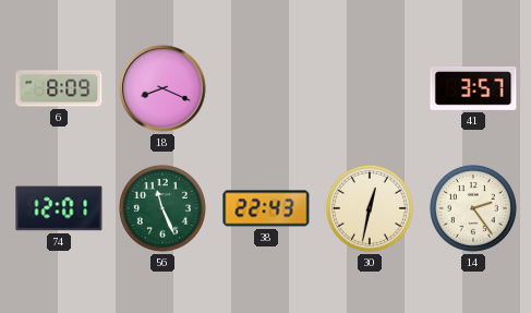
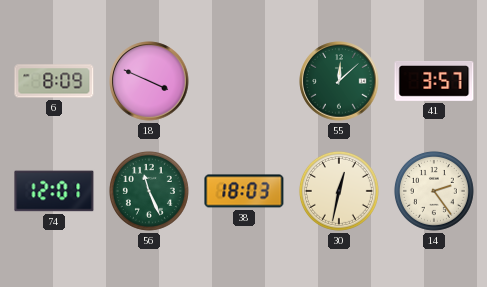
18: 8:19 -> 3:49 (149, 81)
55: none -> 12:08 (339, 81)
38: 22:43 -> 18:03 (244, 191)
